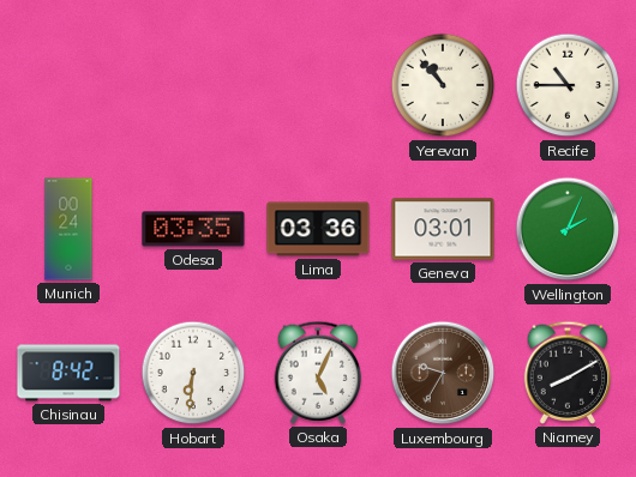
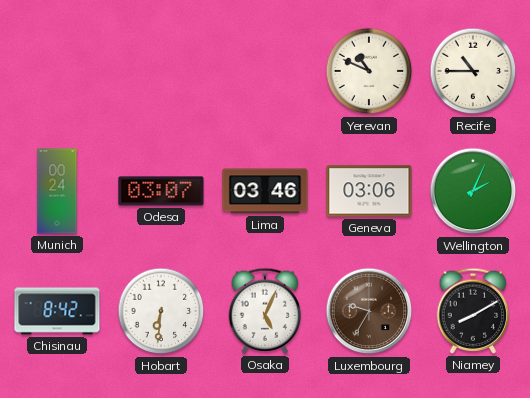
Yerevan: 10:53 -> 10:49 (369, 71)
Odesa: 03:35 -> 03:07 (161, 191)
Lima: 03:36 -> 03:46 (265, 191)
Geneva: 03:01 -> 03:06 (369, 191)
